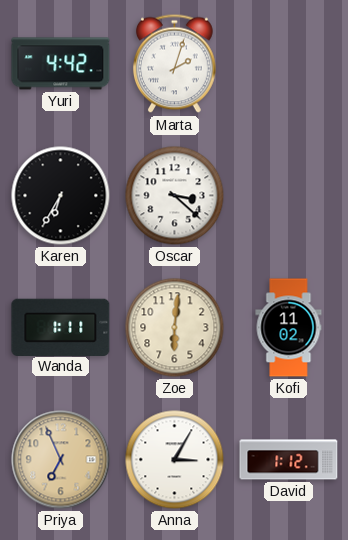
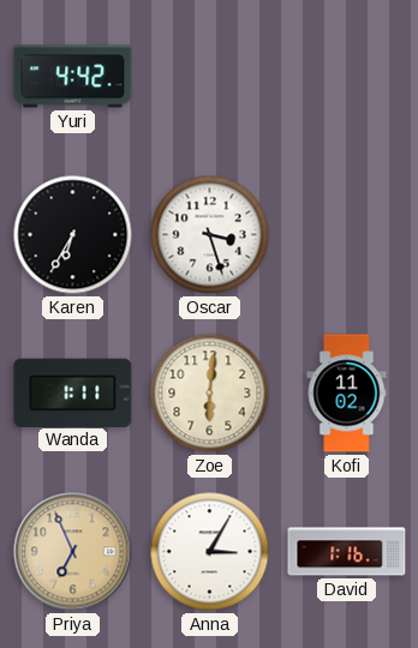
Marta: 2:03 -> none (175, 64)
Oscar: 3:22 -> 3:27 (210, 235)
David: 1:12 -> 1:16 (347, 552)
